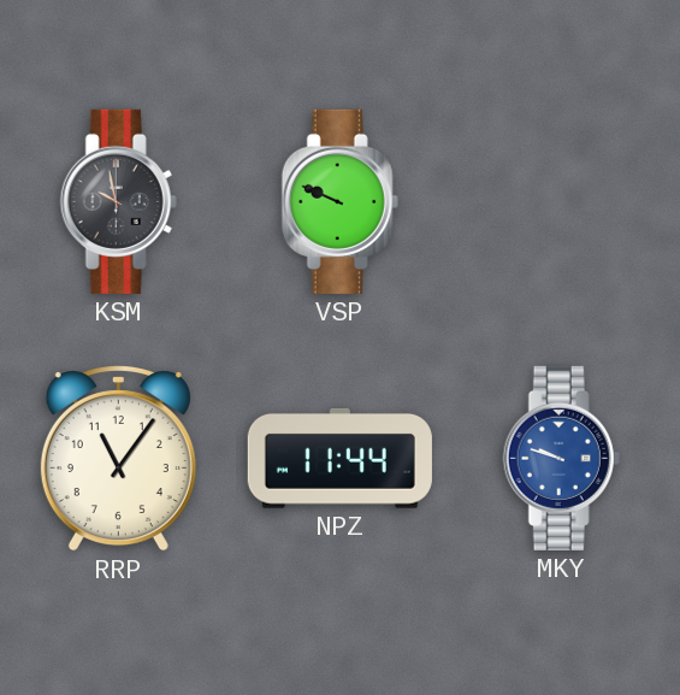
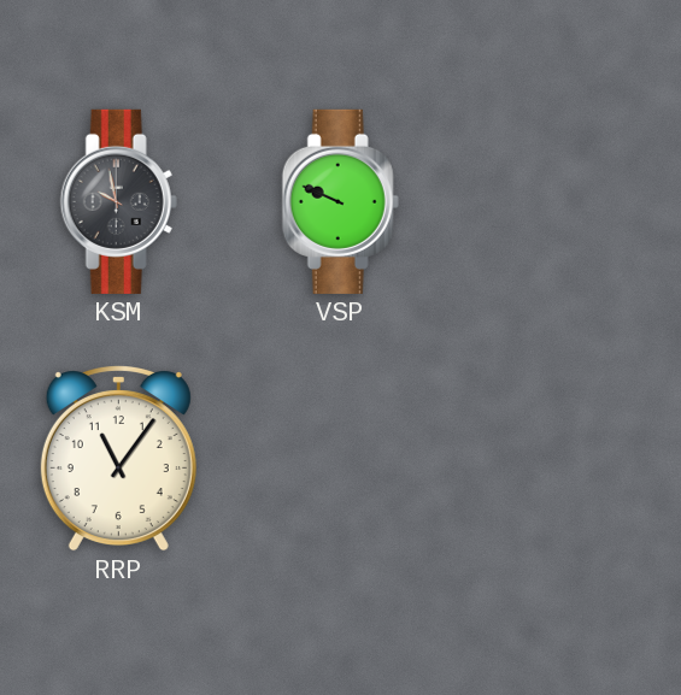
NPZ: 11:44 -> none (339, 459)
MKY: 9:48 -> none (561, 458)
